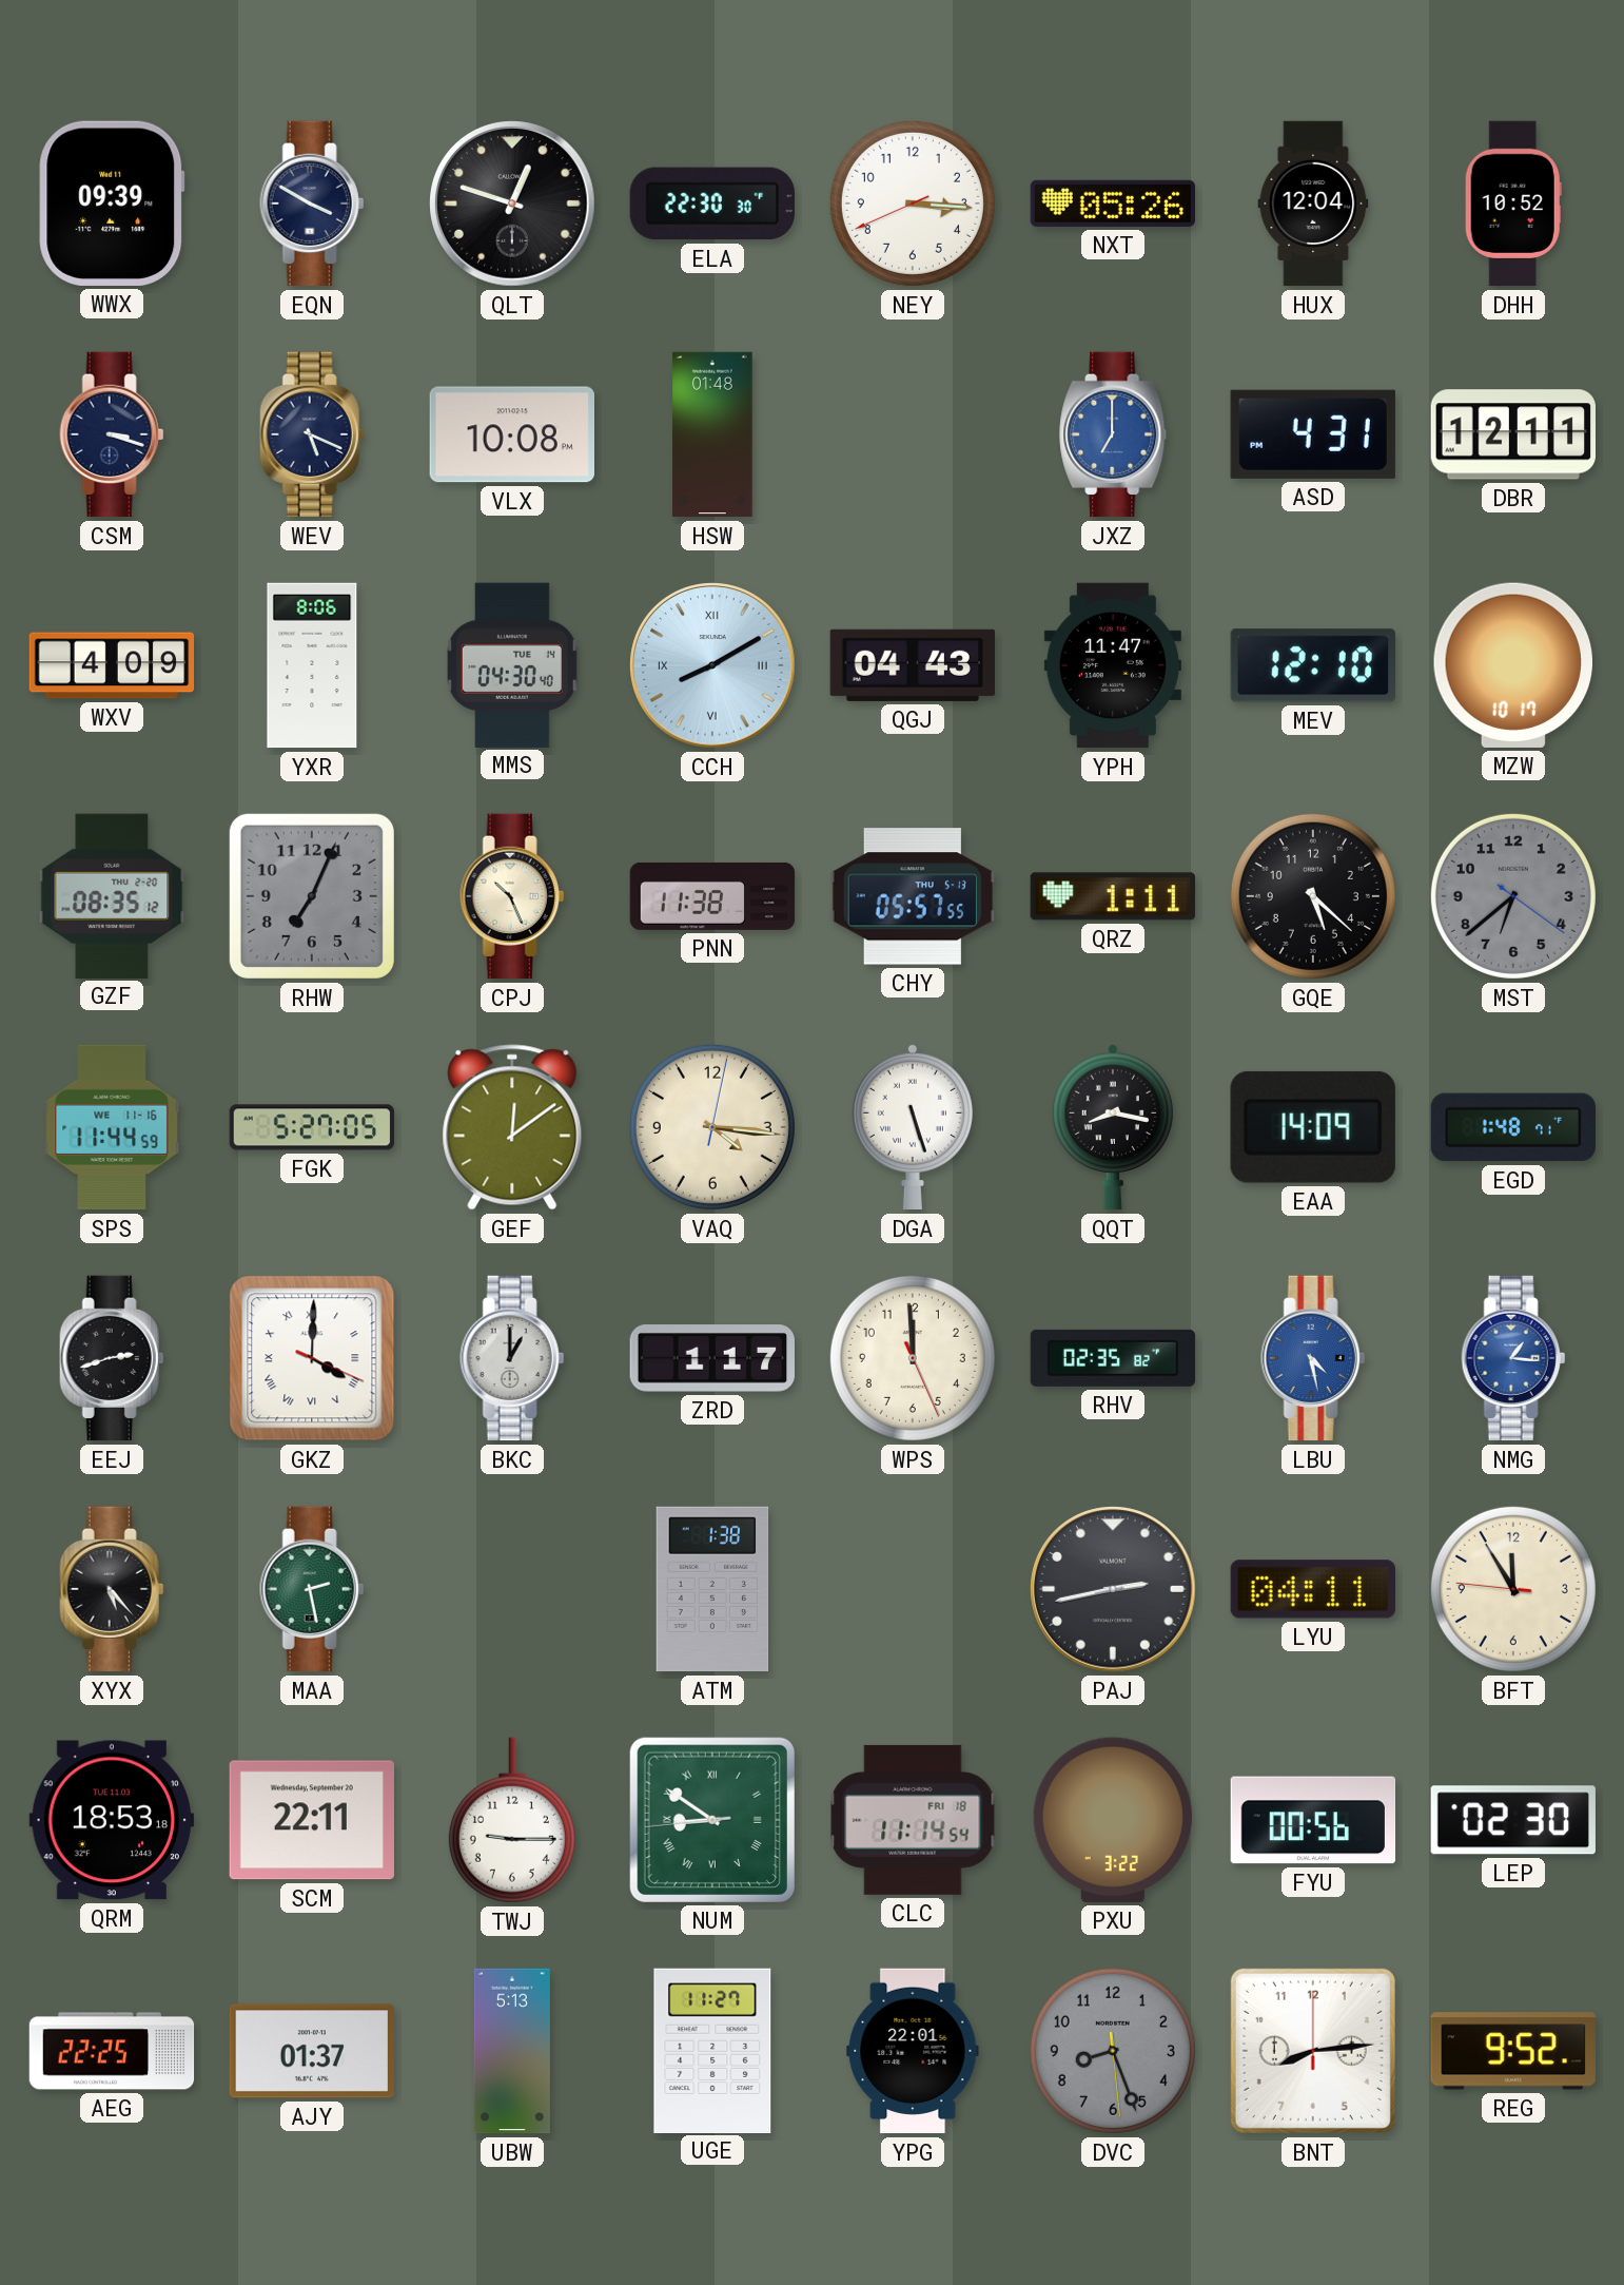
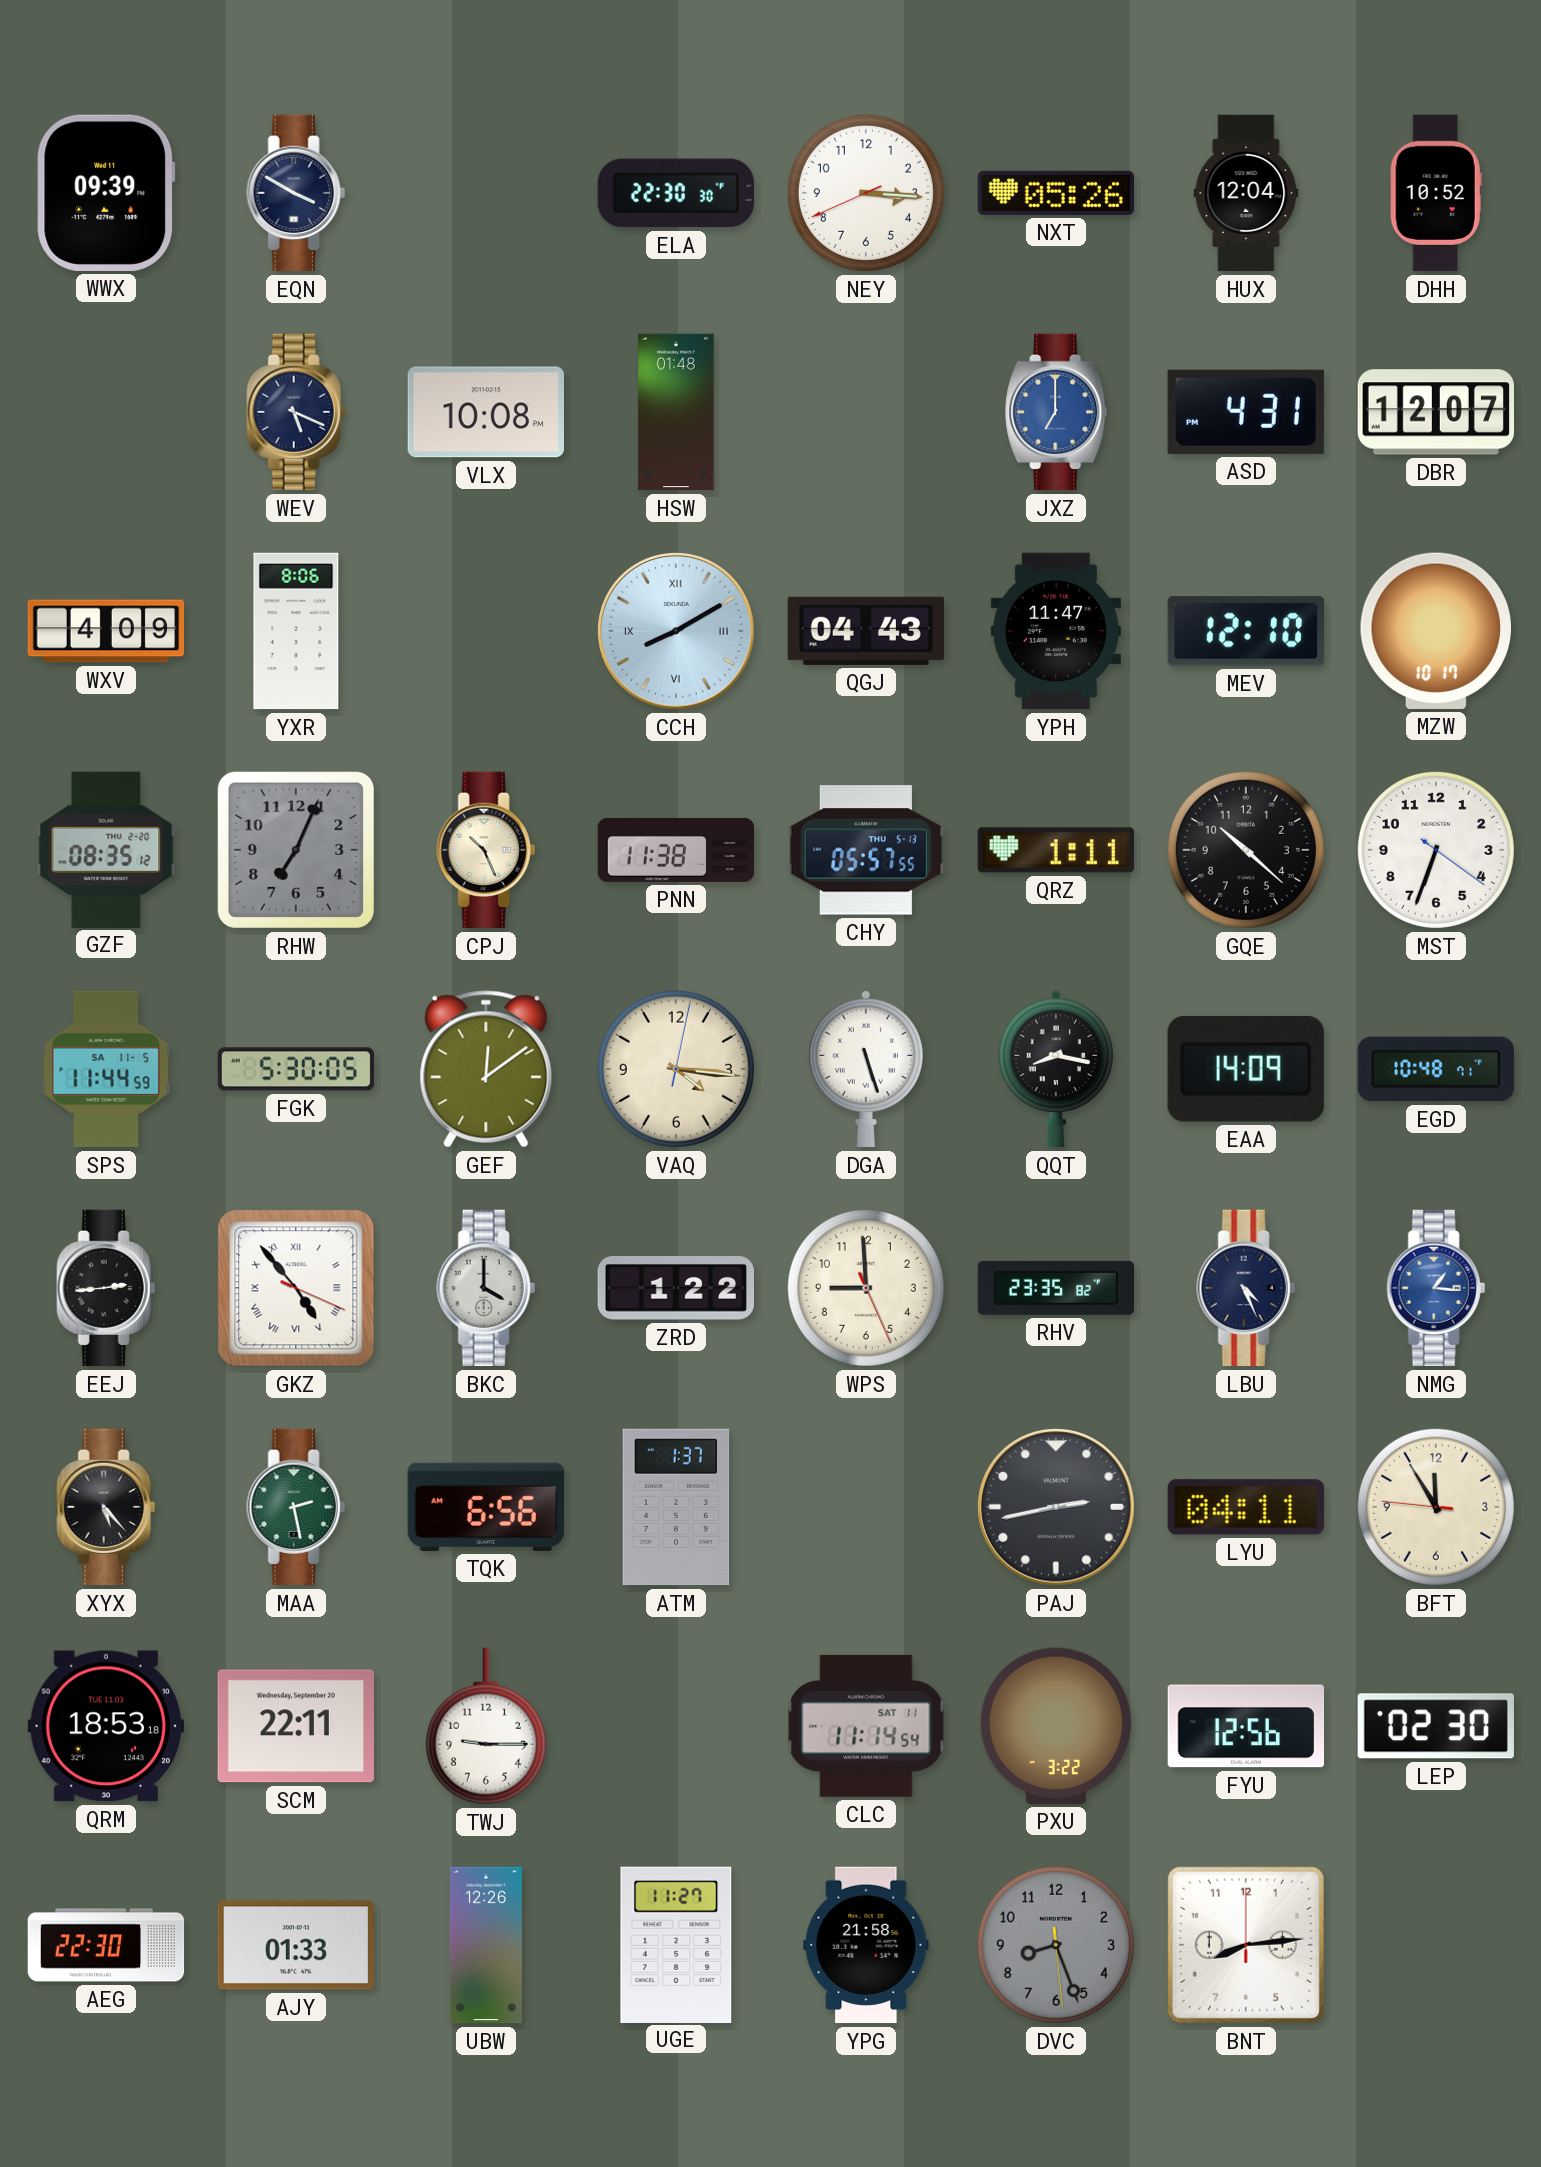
QLT: 12:48 -> none (512, 204)
CSM: 3:18 -> none (112, 434)
DBR: 12:11 -> 12:07 (1435, 412)
MMS: 04:30 -> none (512, 664)
GQE: 5:22 -> 10:22 (1246, 850)
MST: 6:38 -> 6:33 (1436, 850)
MST dial: grey -> white (1436, 850)
SPS date: WE 11-16 -> SA 11-5 (106, 1069)
FGK: 5:27 -> 5:30 (296, 1069)
EGD: 1:48 -> 10:48 (1436, 1069)
EEJ: 2:42 -> 2:44 (106, 1288)
GKZ: 4:00 -> 4:53 (296, 1288)
BKC: 1:00 -> 4:00 (486, 1288)
ZRD: 1:17 -> 1:22 (675, 1288)
WPS: 11:59 -> 8:59 (866, 1288)
RHV: 02:35 -> 23:35 (1056, 1288)
LBU: 4:28 -> 4:26 (1246, 1288)
LBU dial: blue -> navy (1246, 1288)
TQK: none -> 6:56 (485, 1507)
ATM: 1:38 -> 1:37 (676, 1507)
NUM: 8:50 -> none (712, 1820)
CLC date: FRI 18 -> SAT 11 (866, 1726)
FYU: 00:56 -> 12:56 (1246, 1726)
AEG: 22:25 -> 22:30 (106, 1945)
AJY: 01:37 -> 01:33 (295, 1945)
UBW: 5:13 -> 12:26 (486, 1945)
YPG: 22:01 -> 21:58 (866, 1945)
REG: 9:52 -> none (1513, 2051)
